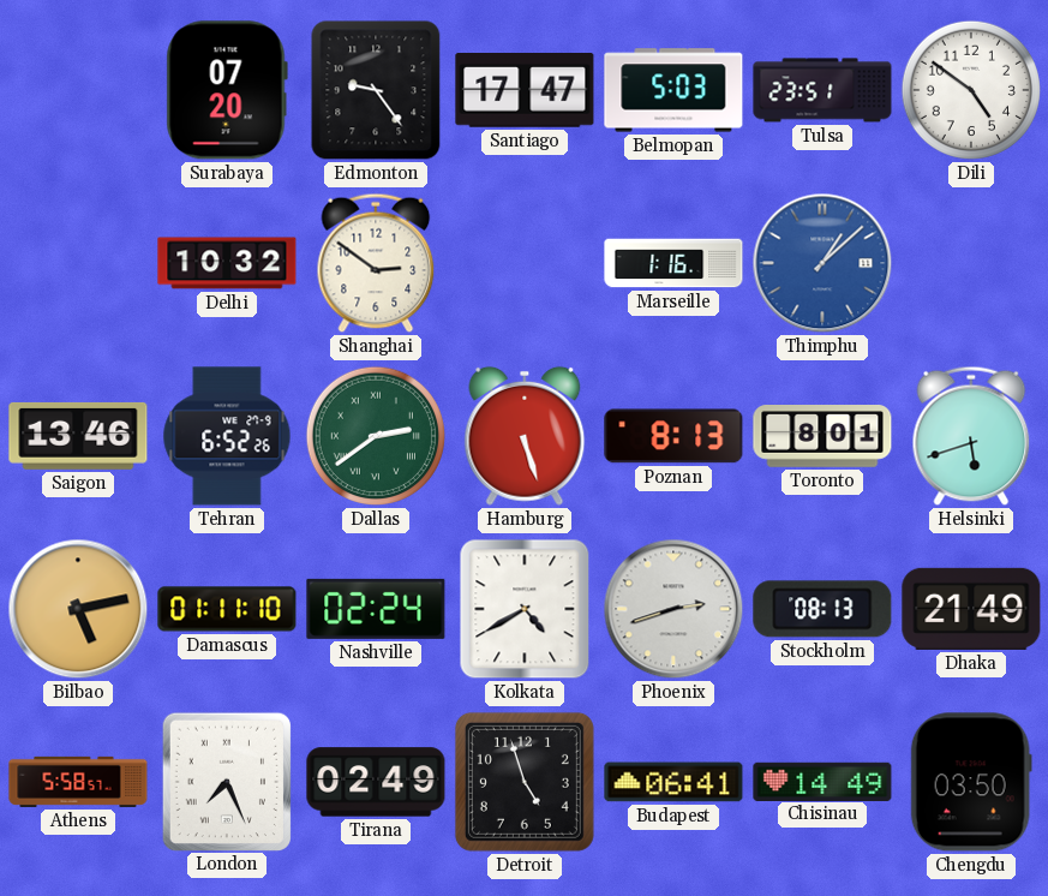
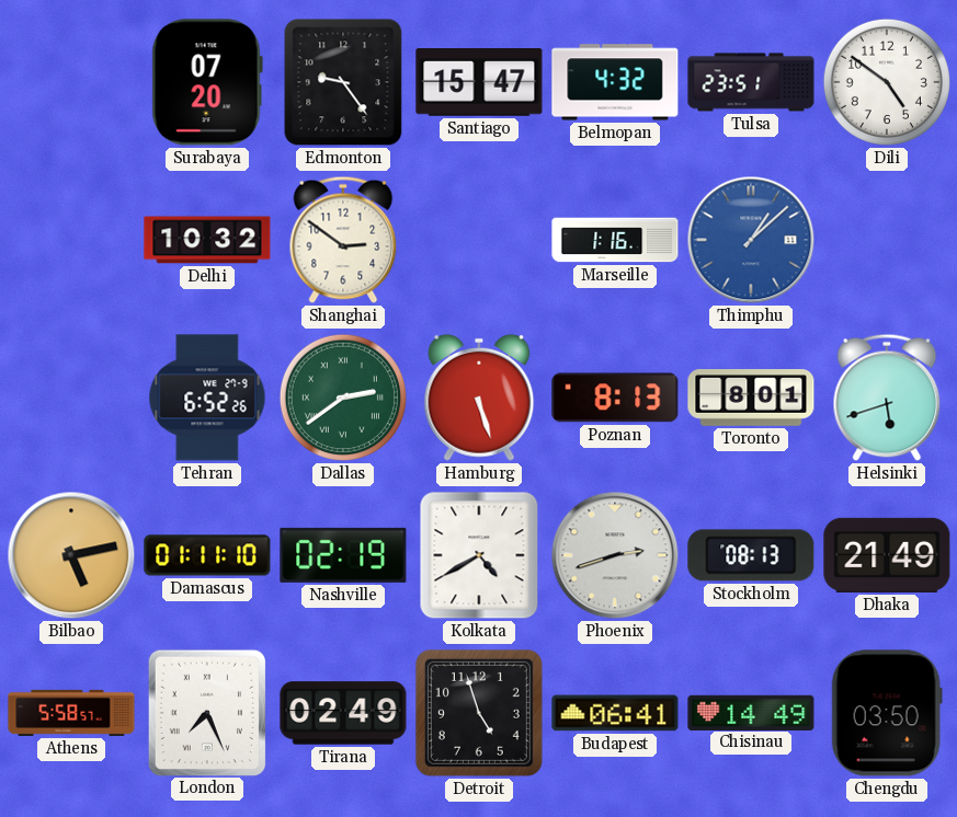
Santiago: 17:47 -> 15:47 (479, 82)
Belmopan: 5:03 -> 4:32 (615, 82)
Saigon: 13:46 -> none (78, 436)
Nashville: 02:24 -> 02:19 (343, 555)
